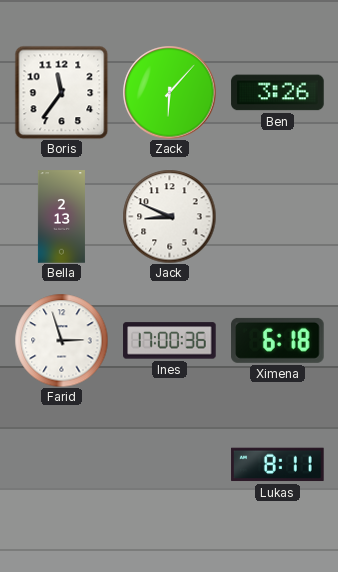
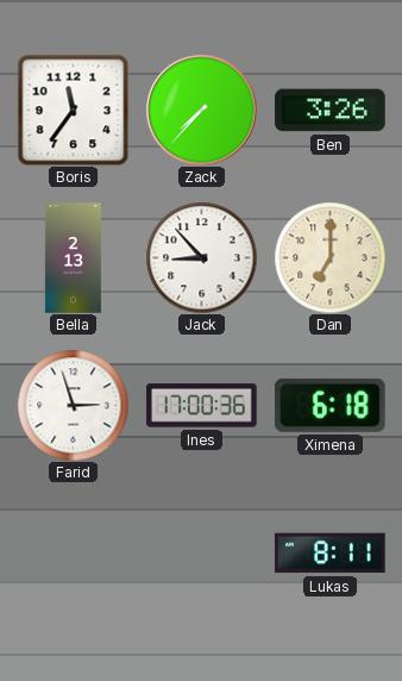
Zack: 6:07 -> 7:37 (201, 110)
Jack: 8:49 -> 8:53 (201, 257)
Dan: none -> 7:00 (329, 257)
